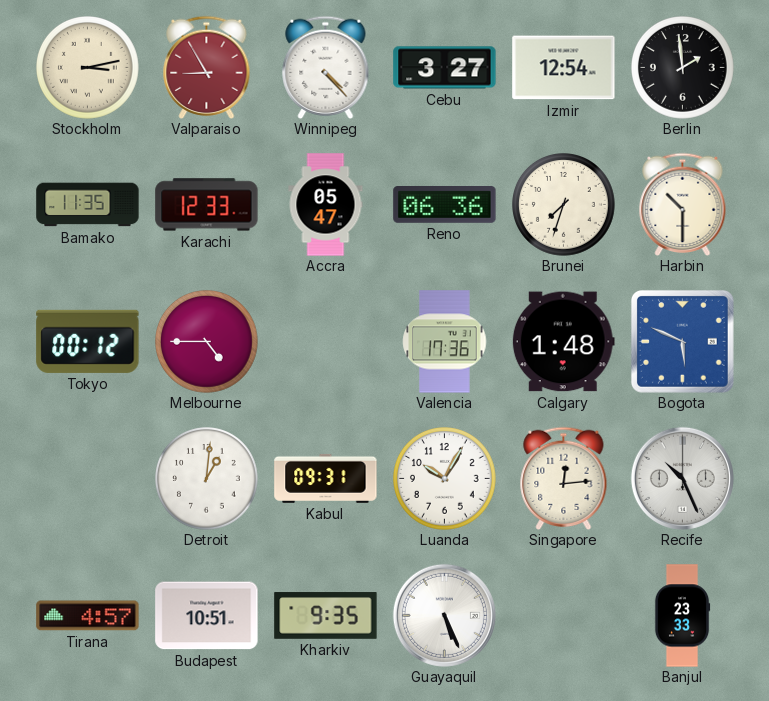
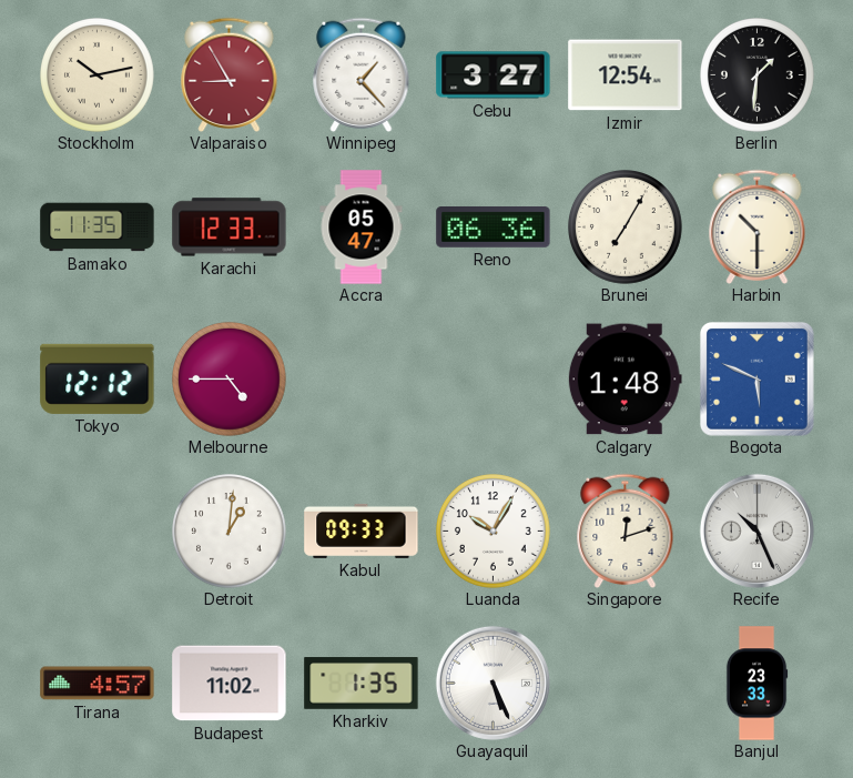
Stockholm: 3:13 -> 10:13 (98, 75)
Winnipeg: 4:23 -> 1:23 (362, 74)
Berlin: 1:59 -> 1:31 (758, 75)
Brunei: 7:33 -> 7:05 (626, 228)
Tokyo: 00:12 -> 12:12 (98, 378)
Valencia: 17:36 -> none (445, 342)
Kabul: 09:31 -> 09:33 (362, 531)
Singapore: 12:14 -> 12:12 (626, 531)
Budapest: 10:51 -> 11:02 (230, 684)
Kharkiv: 9:35 -> 1:35 (362, 684)
